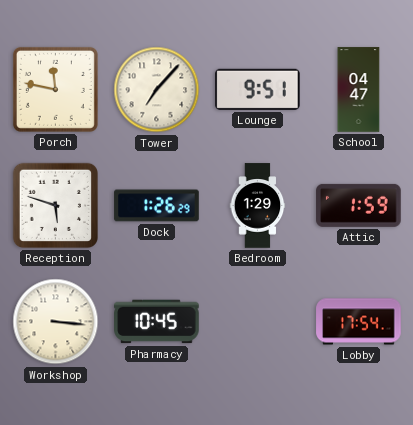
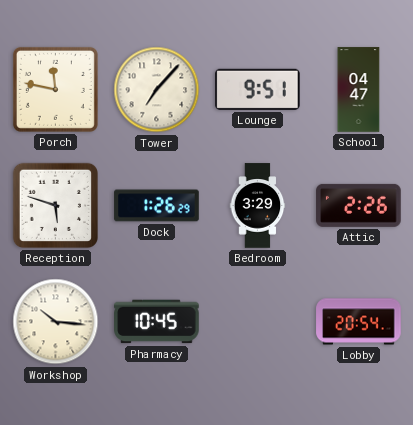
Bedroom: 1:29 -> 3:29 (258, 206)
Attic: 1:59 -> 2:26 (359, 205)
Workshop: 3:16 -> 10:16 (56, 322)
Lobby: 17:54 -> 20:54 (359, 322)
